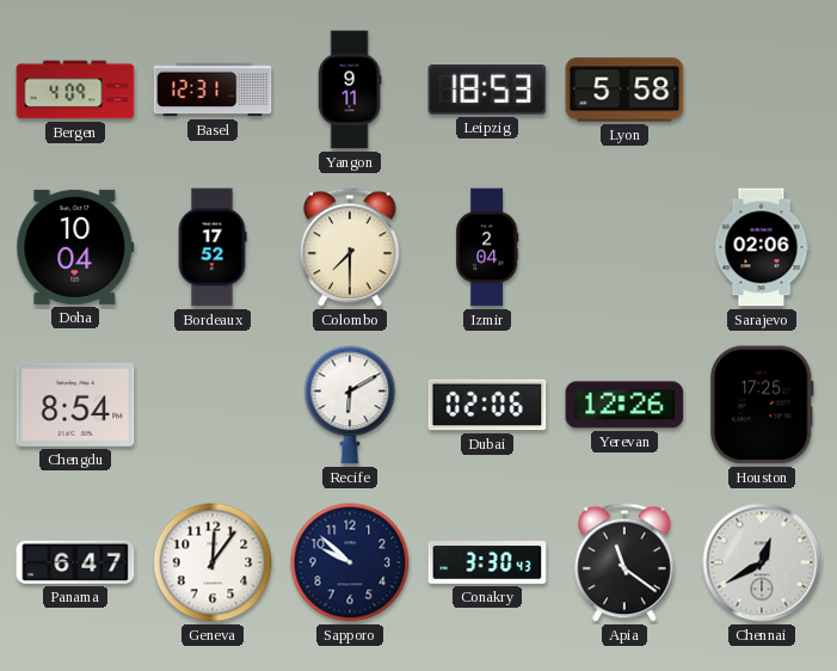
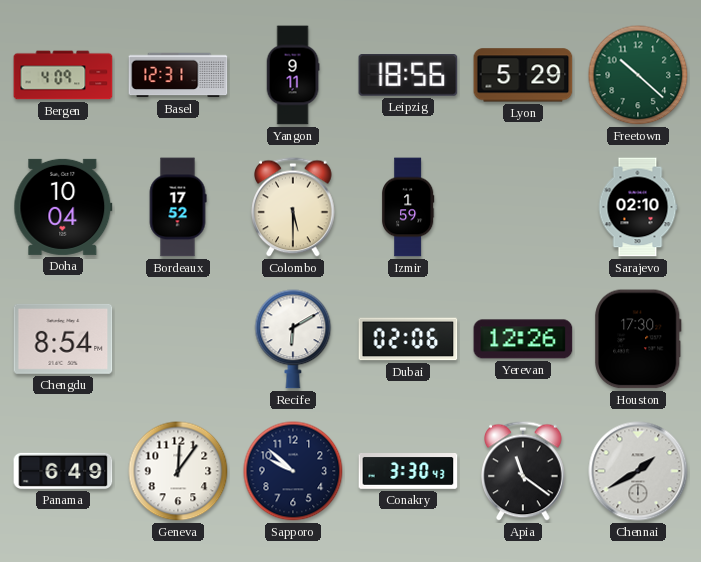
Leipzig: 18:53 -> 18:56 (408, 76)
Lyon: 5:58 -> 5:29 (523, 75)
Freetown: none -> 10:22 (638, 75)
Colombo: 7:30 -> 5:30 (293, 207)
Izmir: 2:04 -> 1:59 (408, 207)
Sarajevo: 02:06 -> 02:10 (638, 207)
Houston: 17:25 -> 17:30 (638, 339)
Panama: 6:47 -> 6:49 (63, 471)
Chennai: 12:40 -> 1:40 (638, 471)
